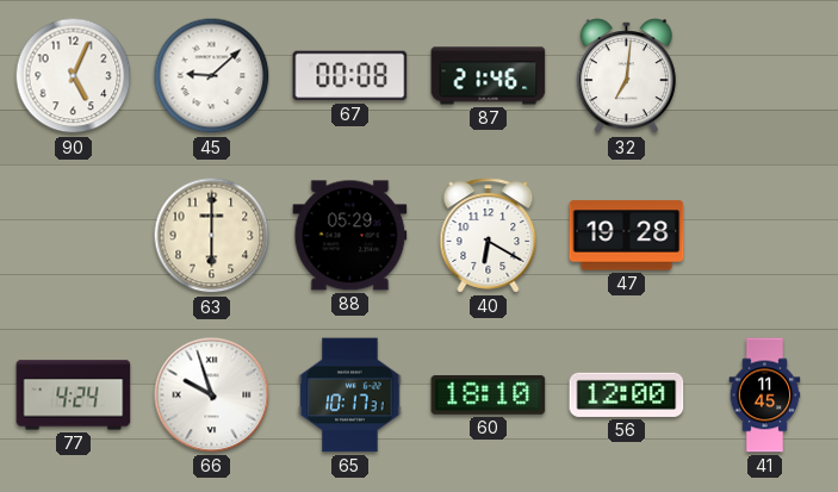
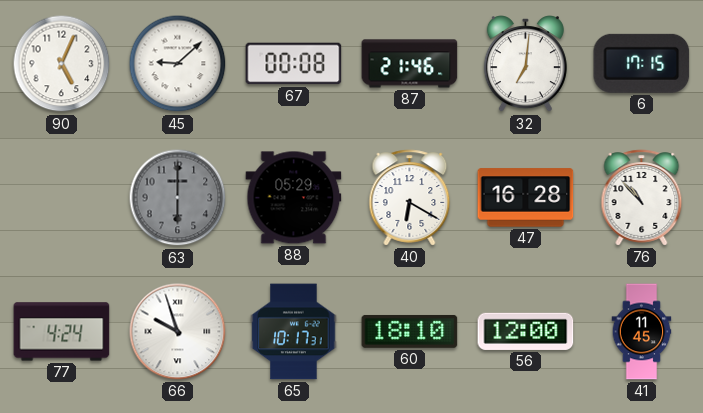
6: none -> 17:15 (642, 63)
63 dial: cream -> grey (178, 198)
47: 19:28 -> 16:28 (526, 198)
76: none -> 10:53 (642, 198)
